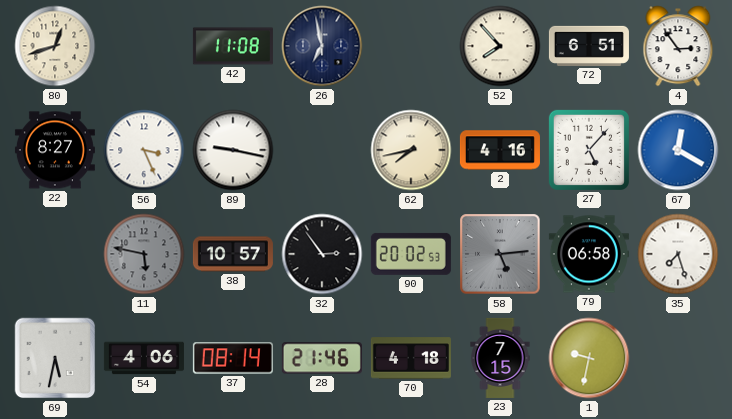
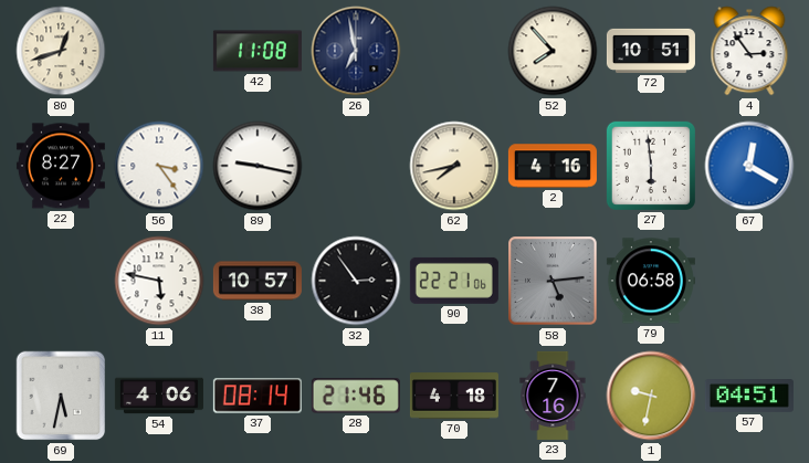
72: 6:51 -> 10:51 (651, 51)
56: 3:26 -> 3:24 (159, 166)
27: 5:07 -> 5:59 (651, 166)
11 dial: grey -> white (159, 281)
90: 20:02 -> 22:21 (454, 281)
35: 7:27 -> none (678, 254)
23: 7:15 -> 7:16 (553, 396)
57: none -> 04:51 (749, 397)
